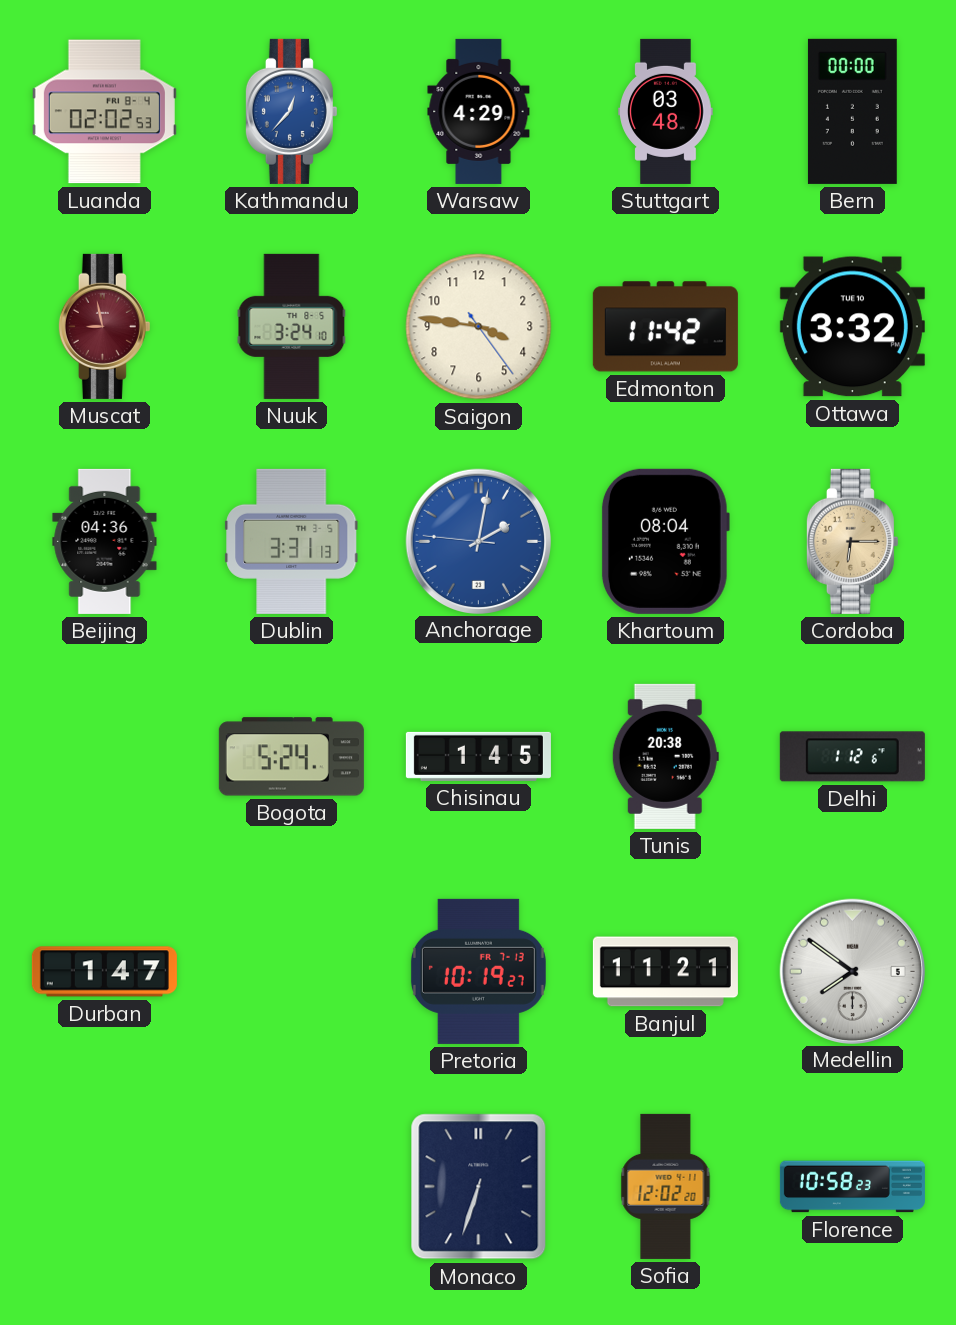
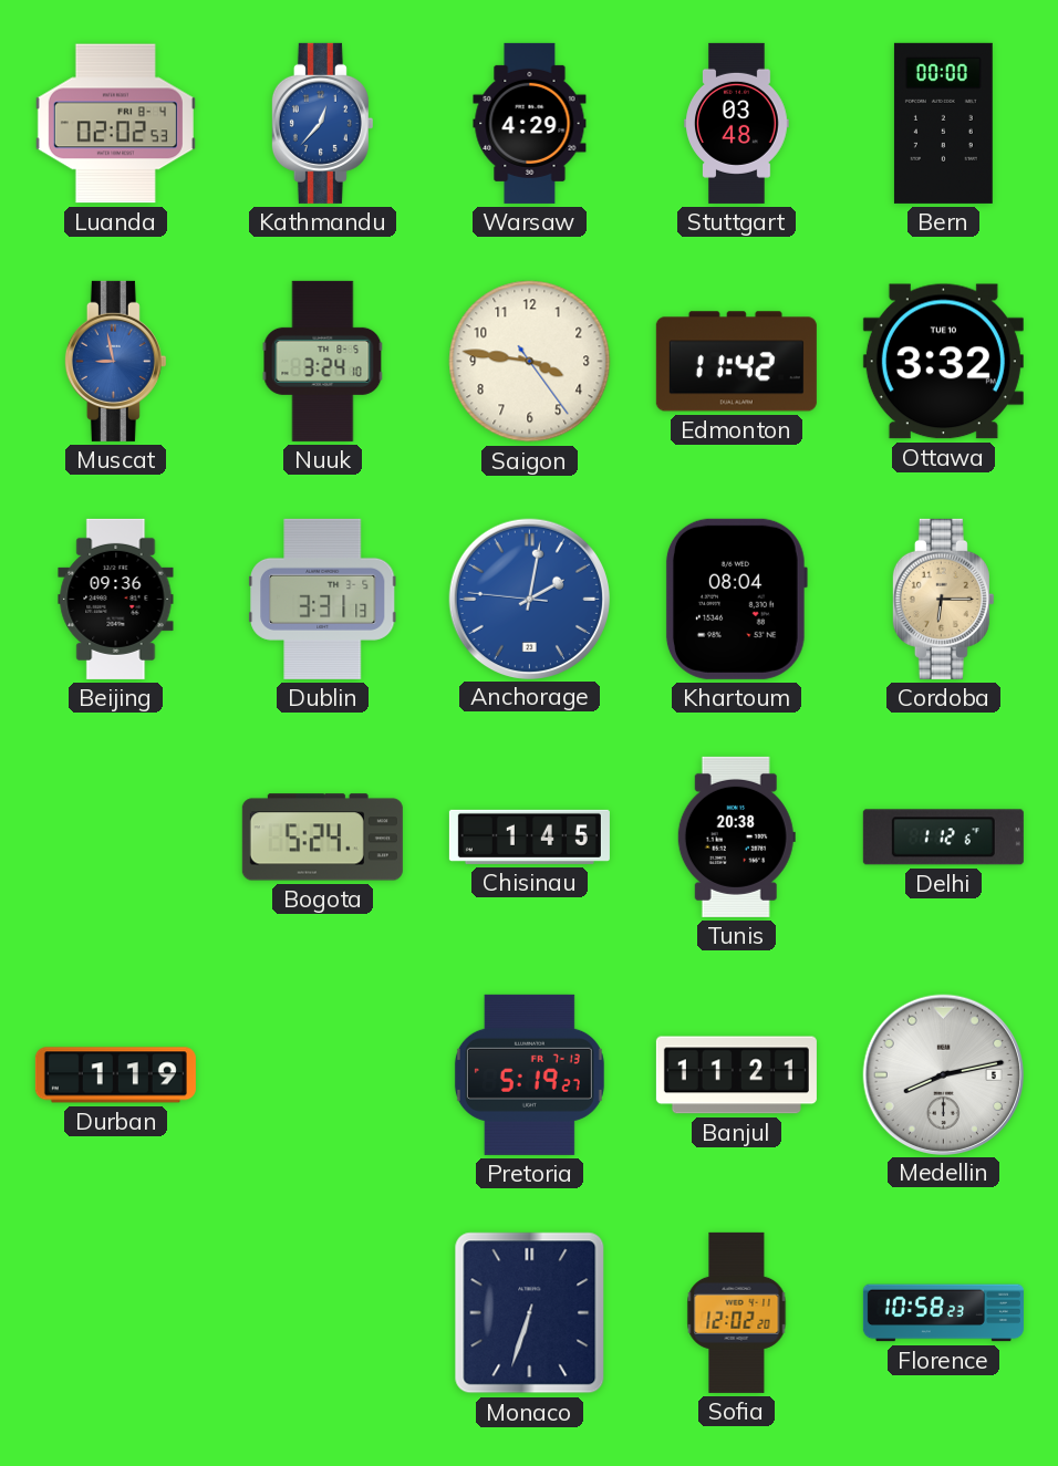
Muscat dial: burgundy -> blue (115, 361)
Beijing: 04:36 -> 09:36 (116, 599)
Durban: 1:47 -> 1:19 (115, 1075)
Pretoria: 10:19 -> 5:19 (529, 1074)
Medellin: 7:51 -> 8:13 (943, 1074)
